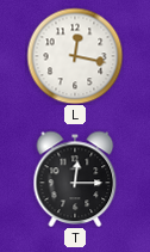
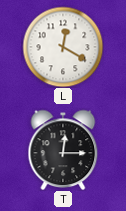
L: 12:17 -> 12:20 (63, 47)
